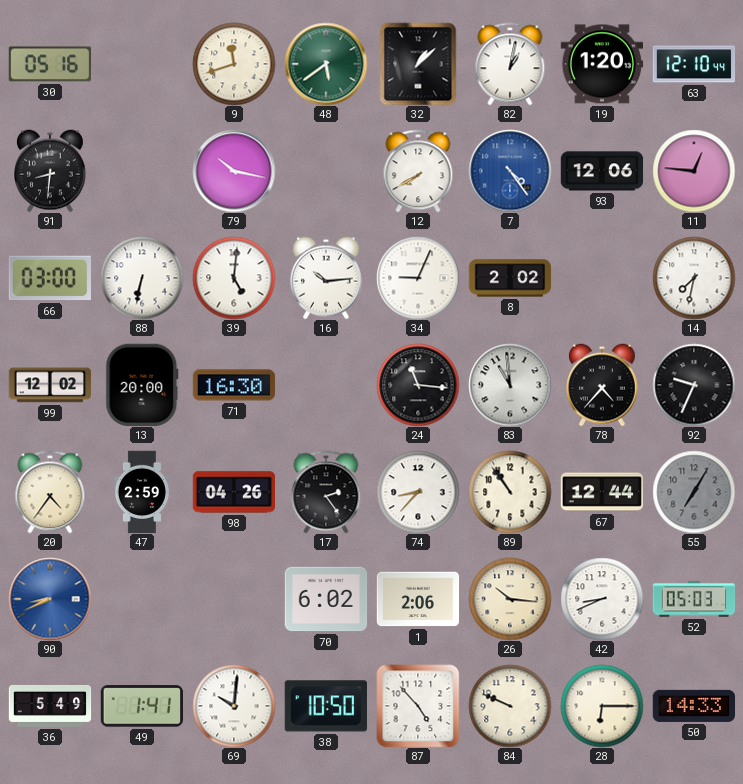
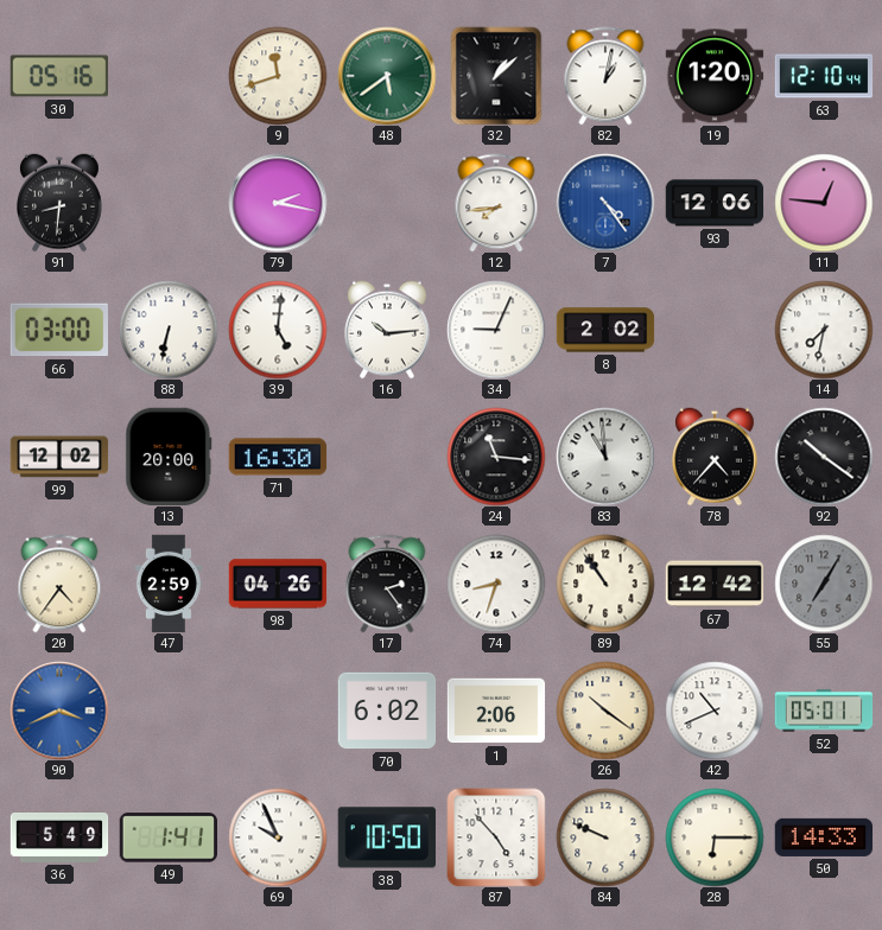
79: 10:17 -> 2:17 (278, 203)
12: 7:40 -> 7:44 (496, 203)
92: 9:34 -> 10:21 (824, 457)
74: 8:37 -> 8:33 (496, 584)
67: 12:44 -> 12:42 (715, 584)
90: 8:41 -> 3:41 (59, 711)
26: 10:16 -> 10:21 (605, 711)
42: 8:41 -> 10:41 (715, 711)
52: 05:03 -> 05:01 (824, 711)
69: 10:01 -> 9:56 (278, 837)
